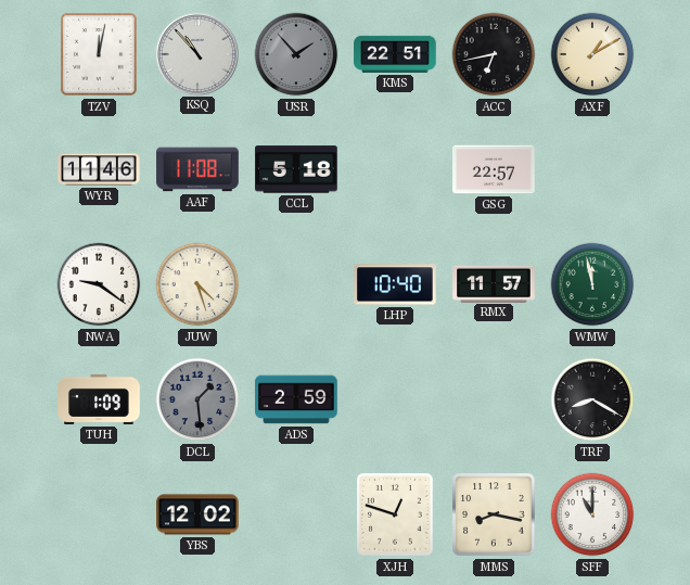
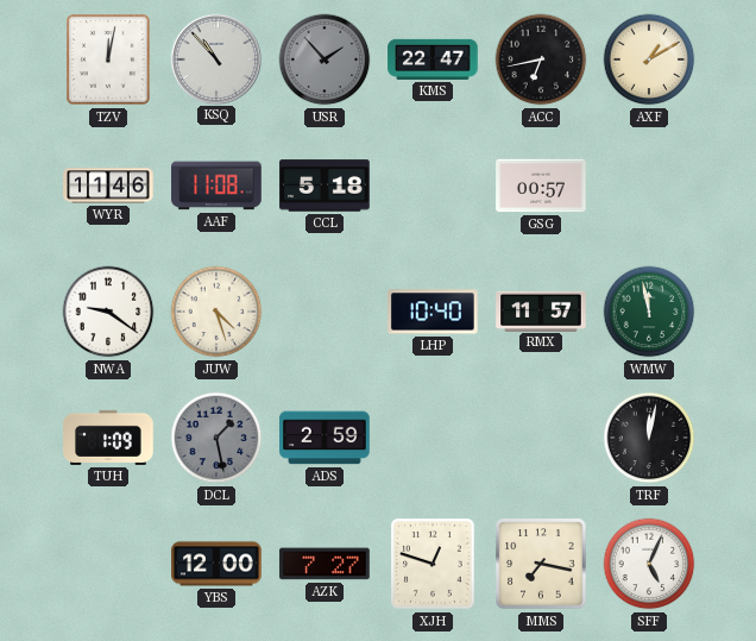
KMS: 22:51 -> 22:47 (433, 59)
GSG: 22:57 -> 00:57 (541, 186)
DCL: 1:29 -> 1:28 (216, 438)
TRF: 8:20 -> 12:02 (649, 438)
YBS: 12:02 -> 12:00 (216, 564)
AZK: none -> 7:27 (325, 564)
MMS: 8:17 -> 7:17 (541, 564)
SFF: 11:00 -> 5:04 (649, 564)
